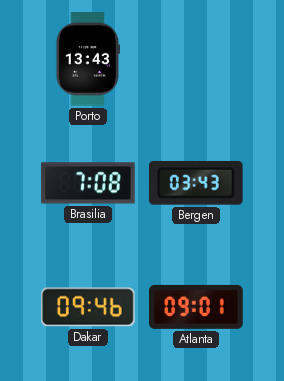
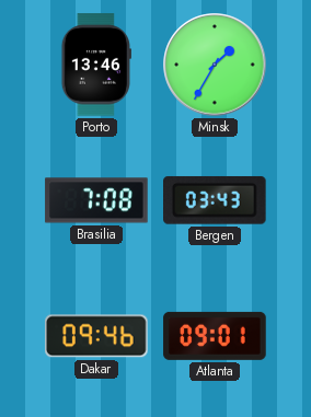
Porto: 13:43 -> 13:46 (96, 65)
Minsk: none -> 1:35 (215, 65)
